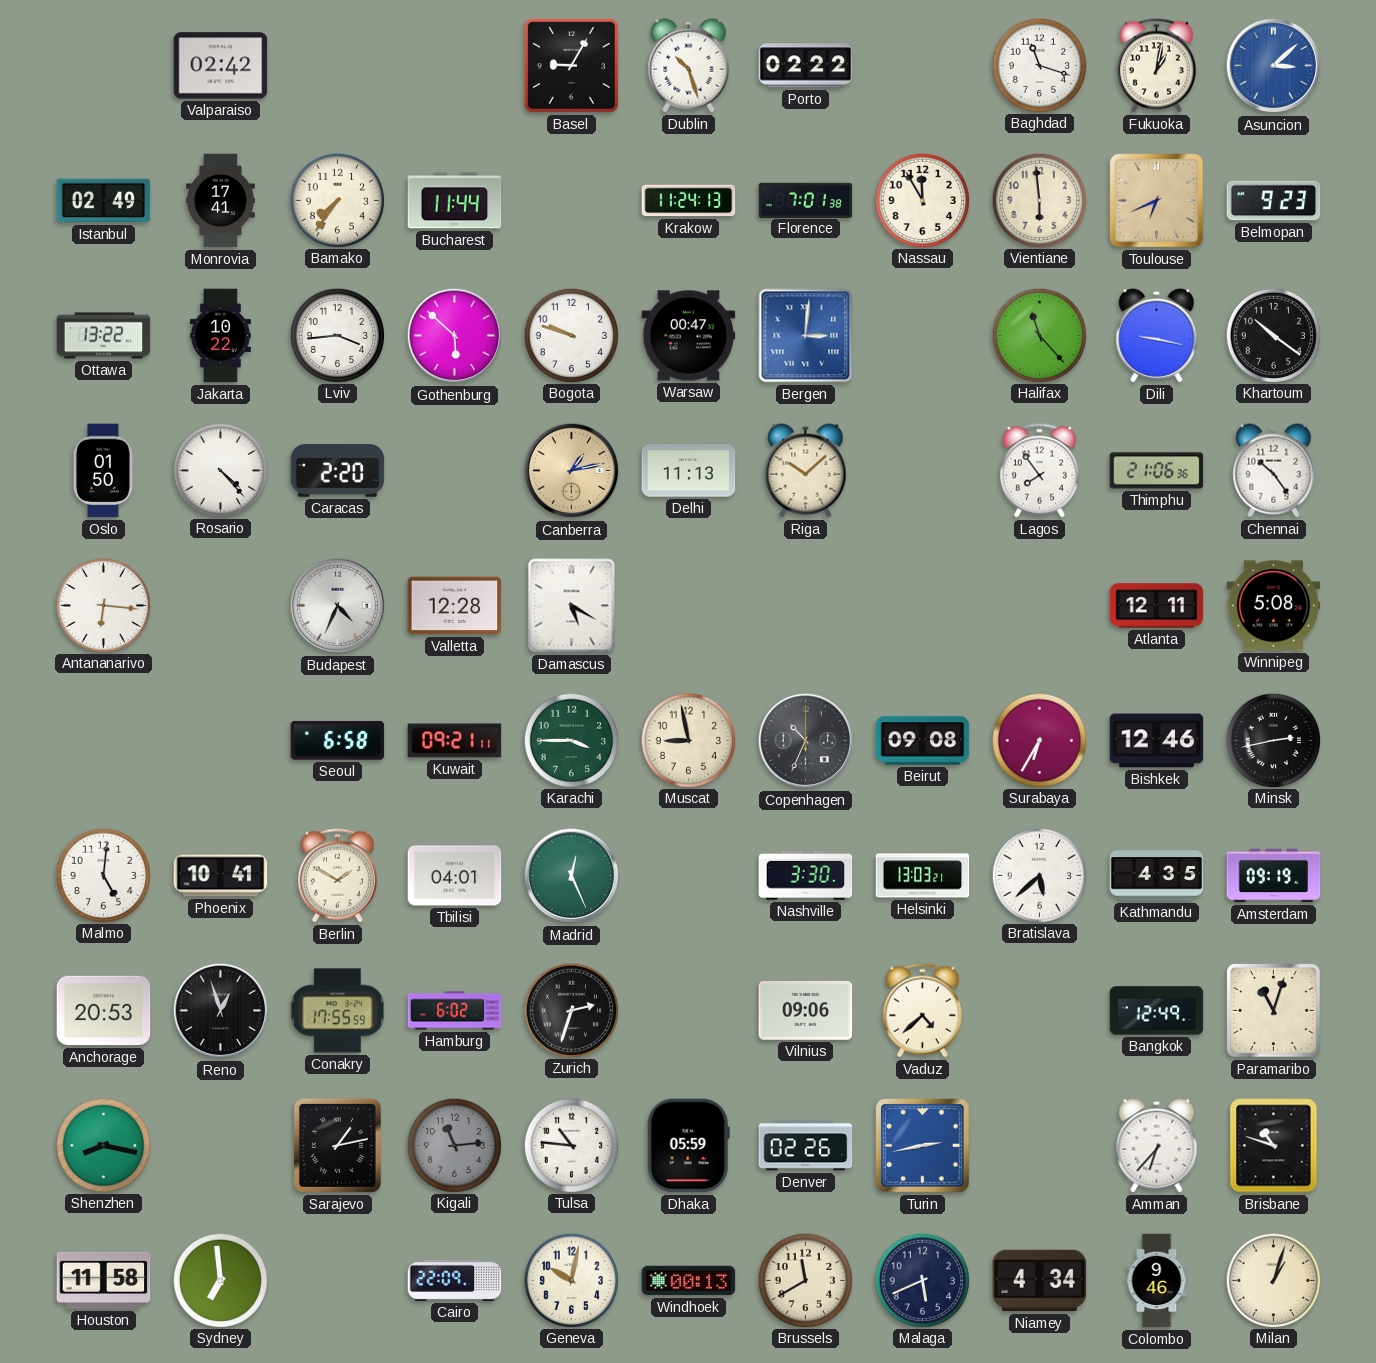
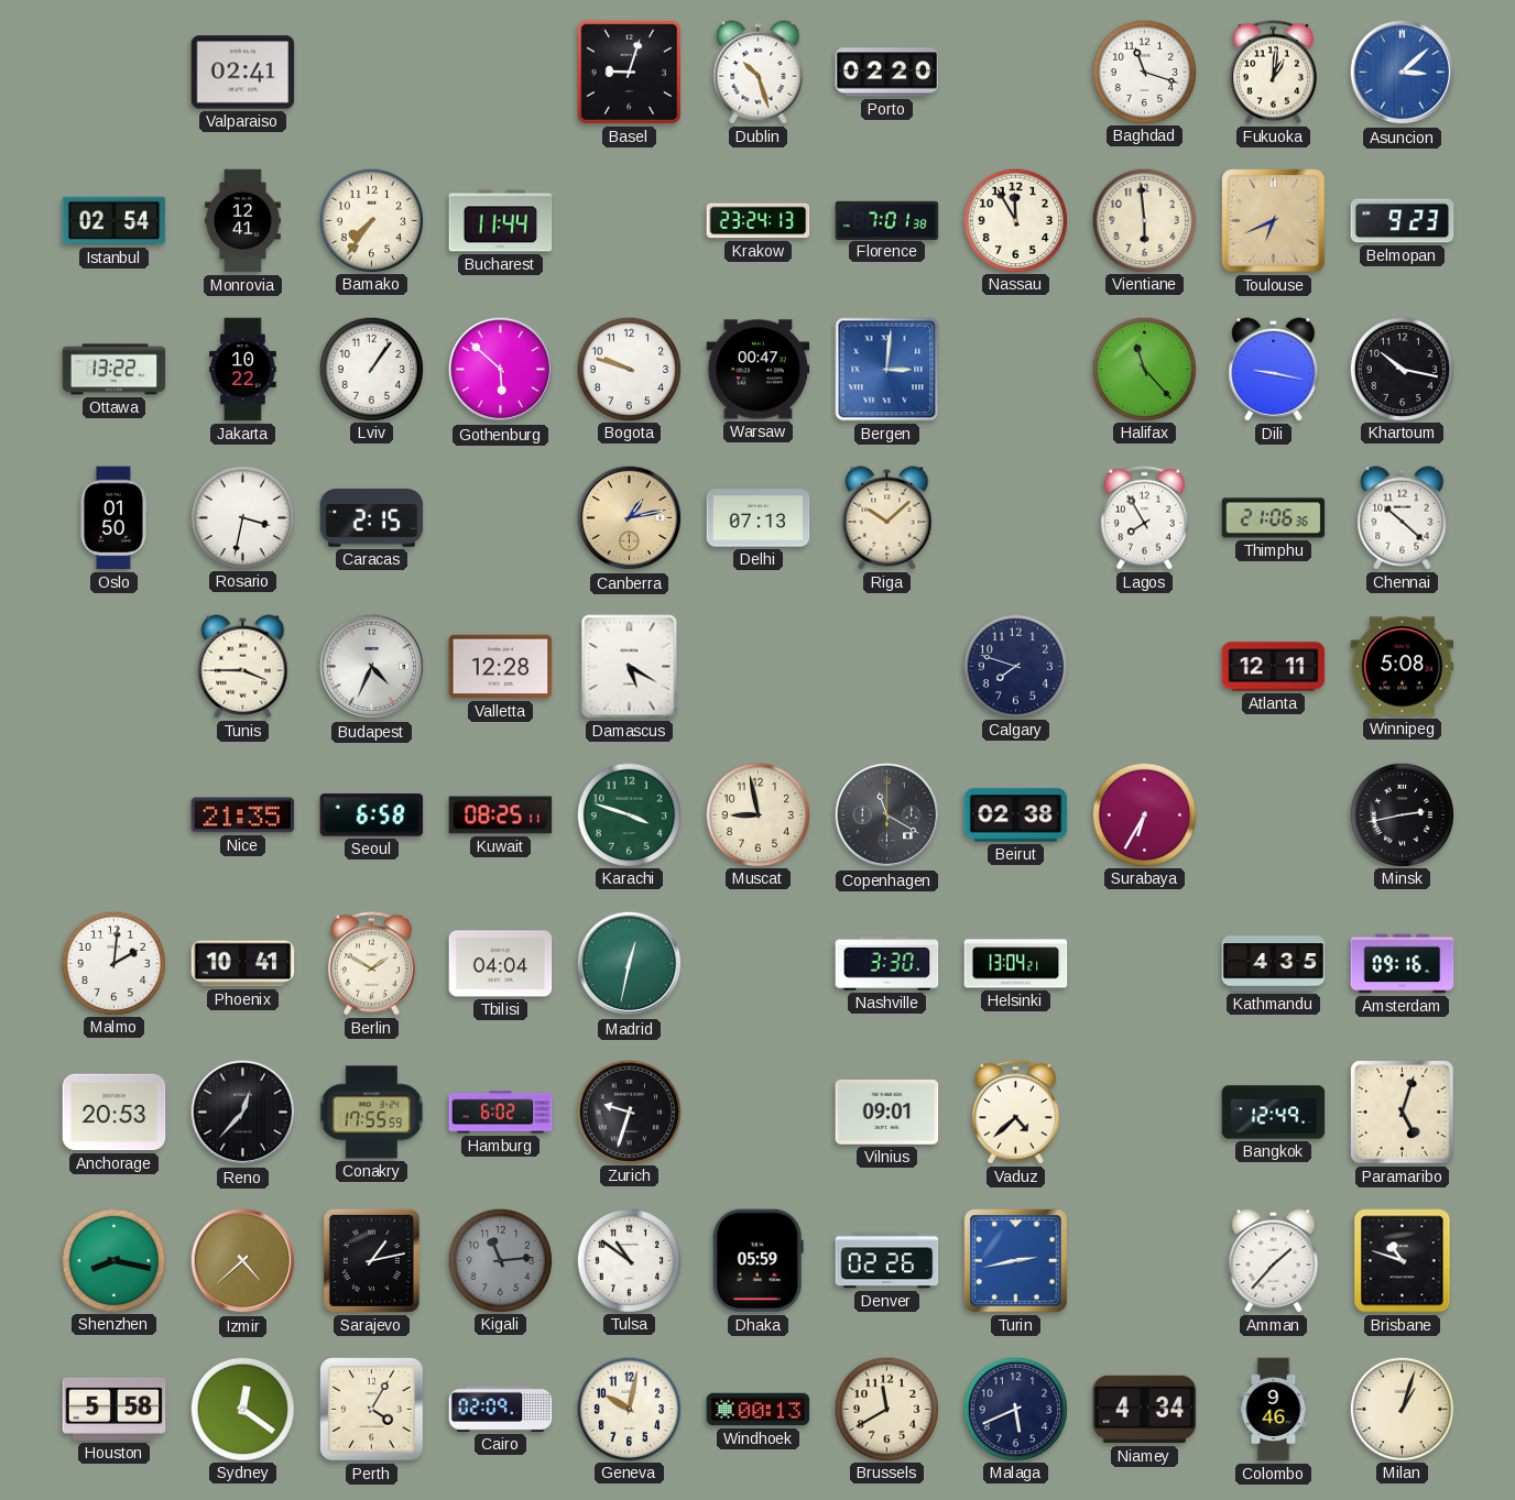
Valparaiso: 02:42 -> 02:41 (243, 73)
Basel: 9:05 -> 9:03 (629, 72)
Porto: 02:22 -> 02:20 (887, 73)
Fukuoka: 1:02 -> 1:01 (1273, 73)
Istanbul: 02:49 -> 02:54 (115, 221)
Monrovia: 17:41 -> 12:41 (243, 221)
Krakow: 11:24 -> 23:24 (759, 221)
Lviv: 3:44 -> 1:06 (371, 369)
Khartoum: 10:21 -> 10:17 (1402, 369)
Rosario: 4:23 -> 3:32 (242, 517)
Caracas: 2:20 -> 2:15 (372, 518)
Delhi: 11:13 -> 07:13 (759, 518)
Lagos: 7:54 -> 7:55 (1144, 518)
Chennai: 10:24 -> 10:22 (1403, 518)
Antananarivo: 6:16 -> none (103, 605)
Tunis: none -> 3:45 (243, 667)
Calgary: none -> 7:48 (1015, 666)
Nice: none -> 21:35 (243, 815)
Kuwait: 09:21 -> 08:25 (501, 815)
Karachi: 3:45 -> 3:48 (629, 814)
Copenhagen: 10:34 -> 11:20 (887, 815)
Beirut: 09:08 -> 02:38 (1016, 815)
Bishkek: 12:46 -> none (1157, 741)
Malmo: 5:01 -> 2:01 (113, 963)
Tbilisi: 04:01 -> 04:04 (501, 964)
Madrid: 12:26 -> 12:32 (630, 964)
Helsinki: 13:03 -> 13:04 (1016, 964)
Bratislava: 5:38 -> none (1039, 875)
Amsterdam: 09:19 -> 09:16 (1403, 964)
Reno: 12:57 -> 12:37 (243, 1113)
Zurich: 2:33 -> 9:33 (629, 1112)
Vilnius: 09:06 -> 09:01 (887, 1112)
Paramaribo: 11:03 -> 5:03 (1403, 1113)
Izmir: none -> 4:38 (243, 1261)
Tulsa: 10:46 -> 10:51 (629, 1260)
Amman: 6:37 -> 1:37 (1274, 1261)
Houston: 11:58 -> 5:58 (115, 1409)
Sydney: 6:59 -> 12:21 (242, 1409)
Perth: none -> 4:05 (372, 1410)
Cairo: 22:09 -> 02:09 (501, 1409)
